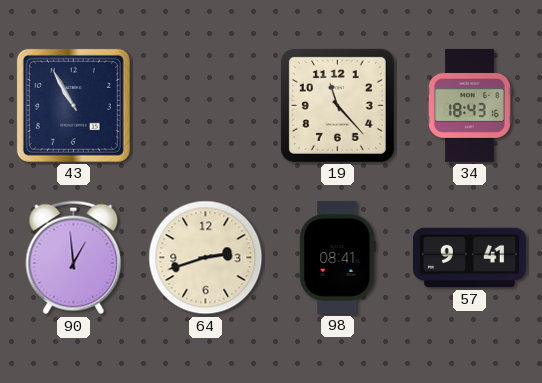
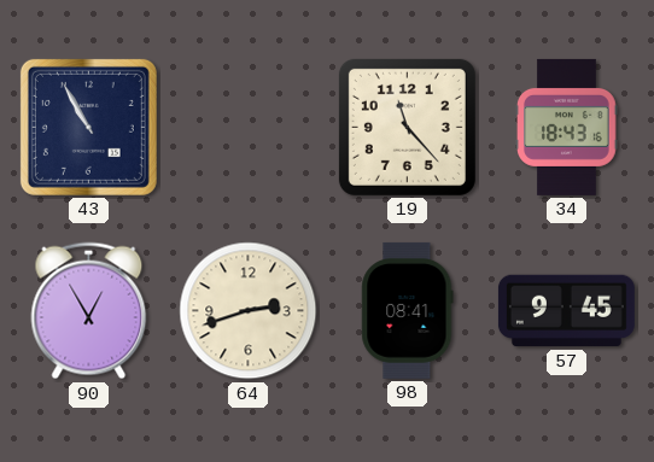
90: 12:59 -> 12:55 (89, 311)
57: 9:41 -> 9:45 (566, 311)
